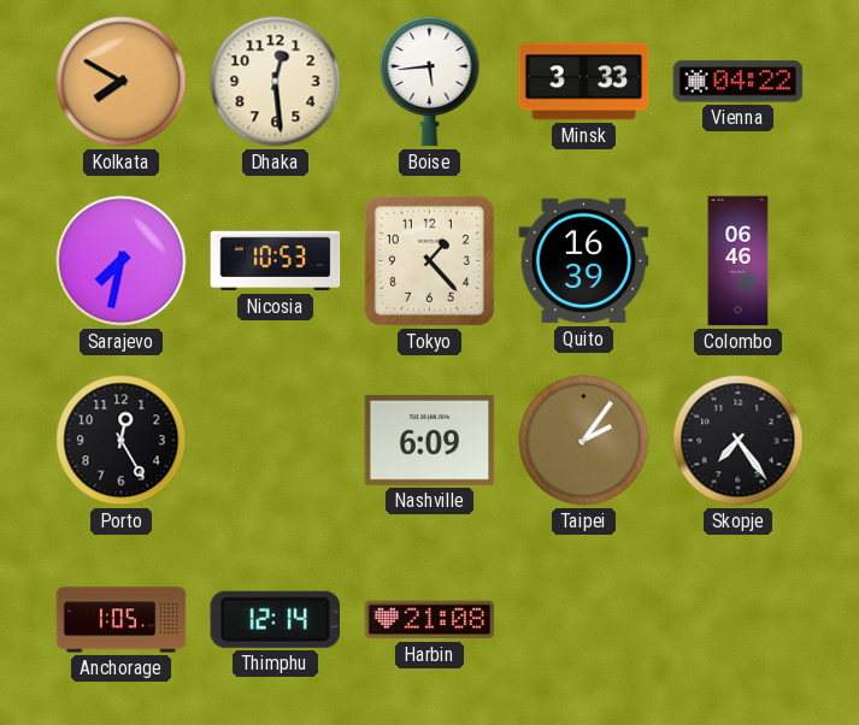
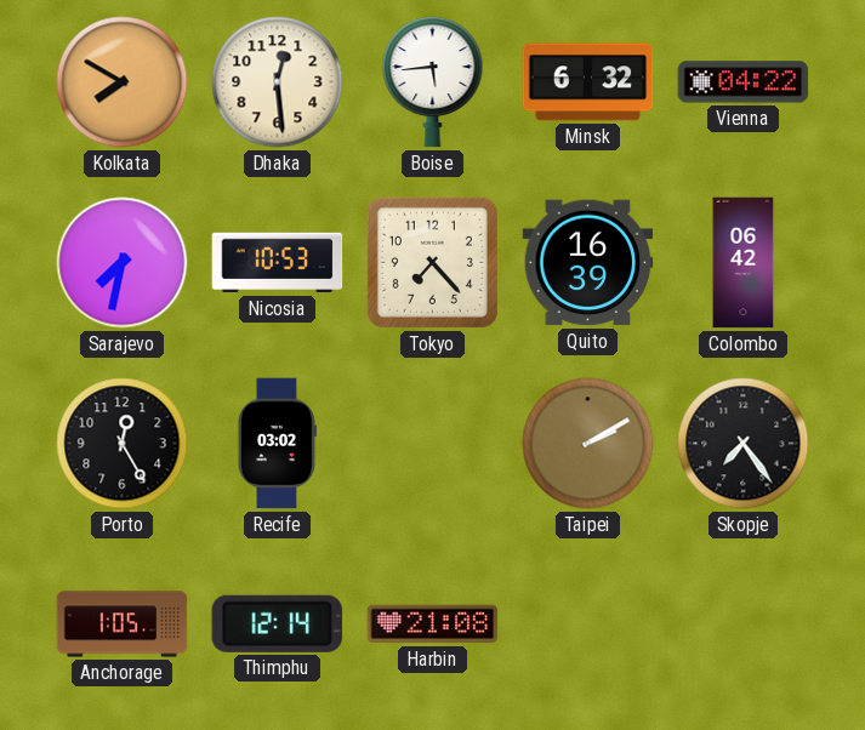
Minsk: 3:33 -> 6:32 (588, 82)
Tokyo: 1:23 -> 7:23 (432, 262)
Colombo: 06:46 -> 06:42 (744, 263)
Recife: none -> 03:02 (277, 444)
Nashville: 6:09 -> none (430, 440)
Taipei: 2:06 -> 2:10 (588, 444)
